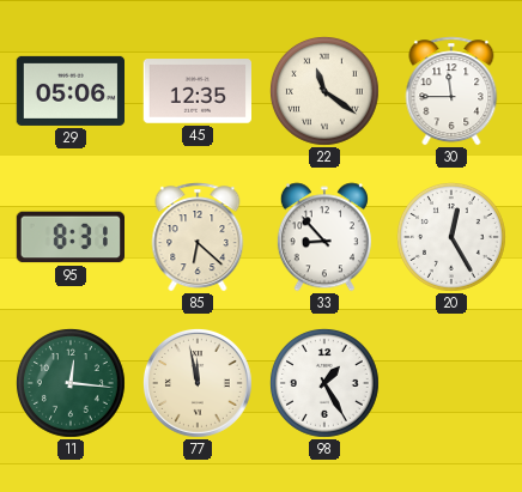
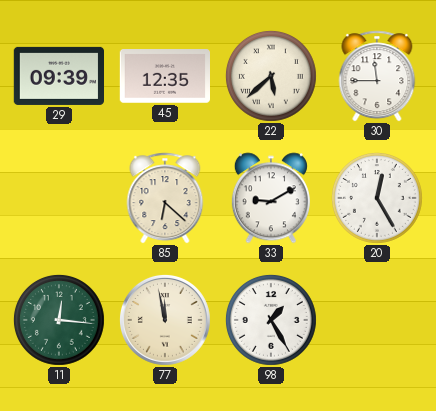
29: 05:06 -> 09:39 (58, 76)
22: 11:21 -> 5:38 (272, 77)
95: 8:31 -> none (69, 237)
33: 8:53 -> 9:10 (271, 198)
